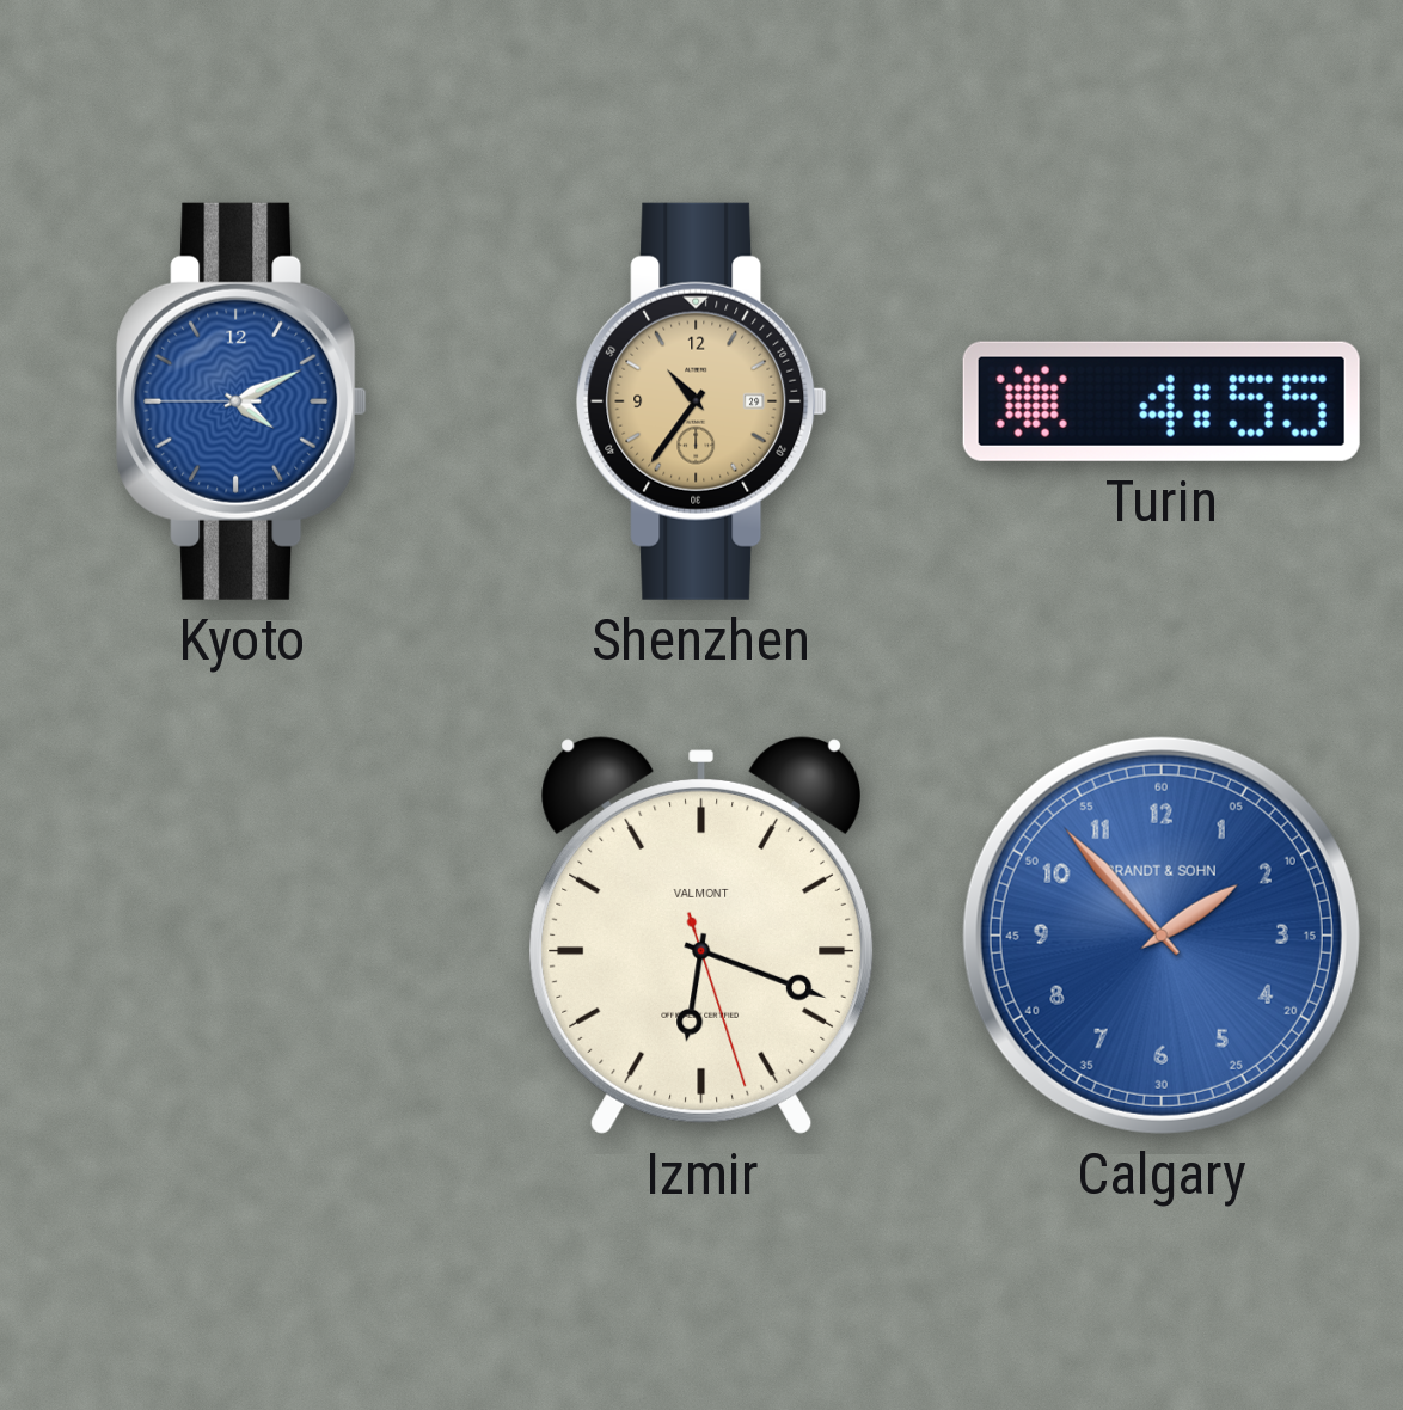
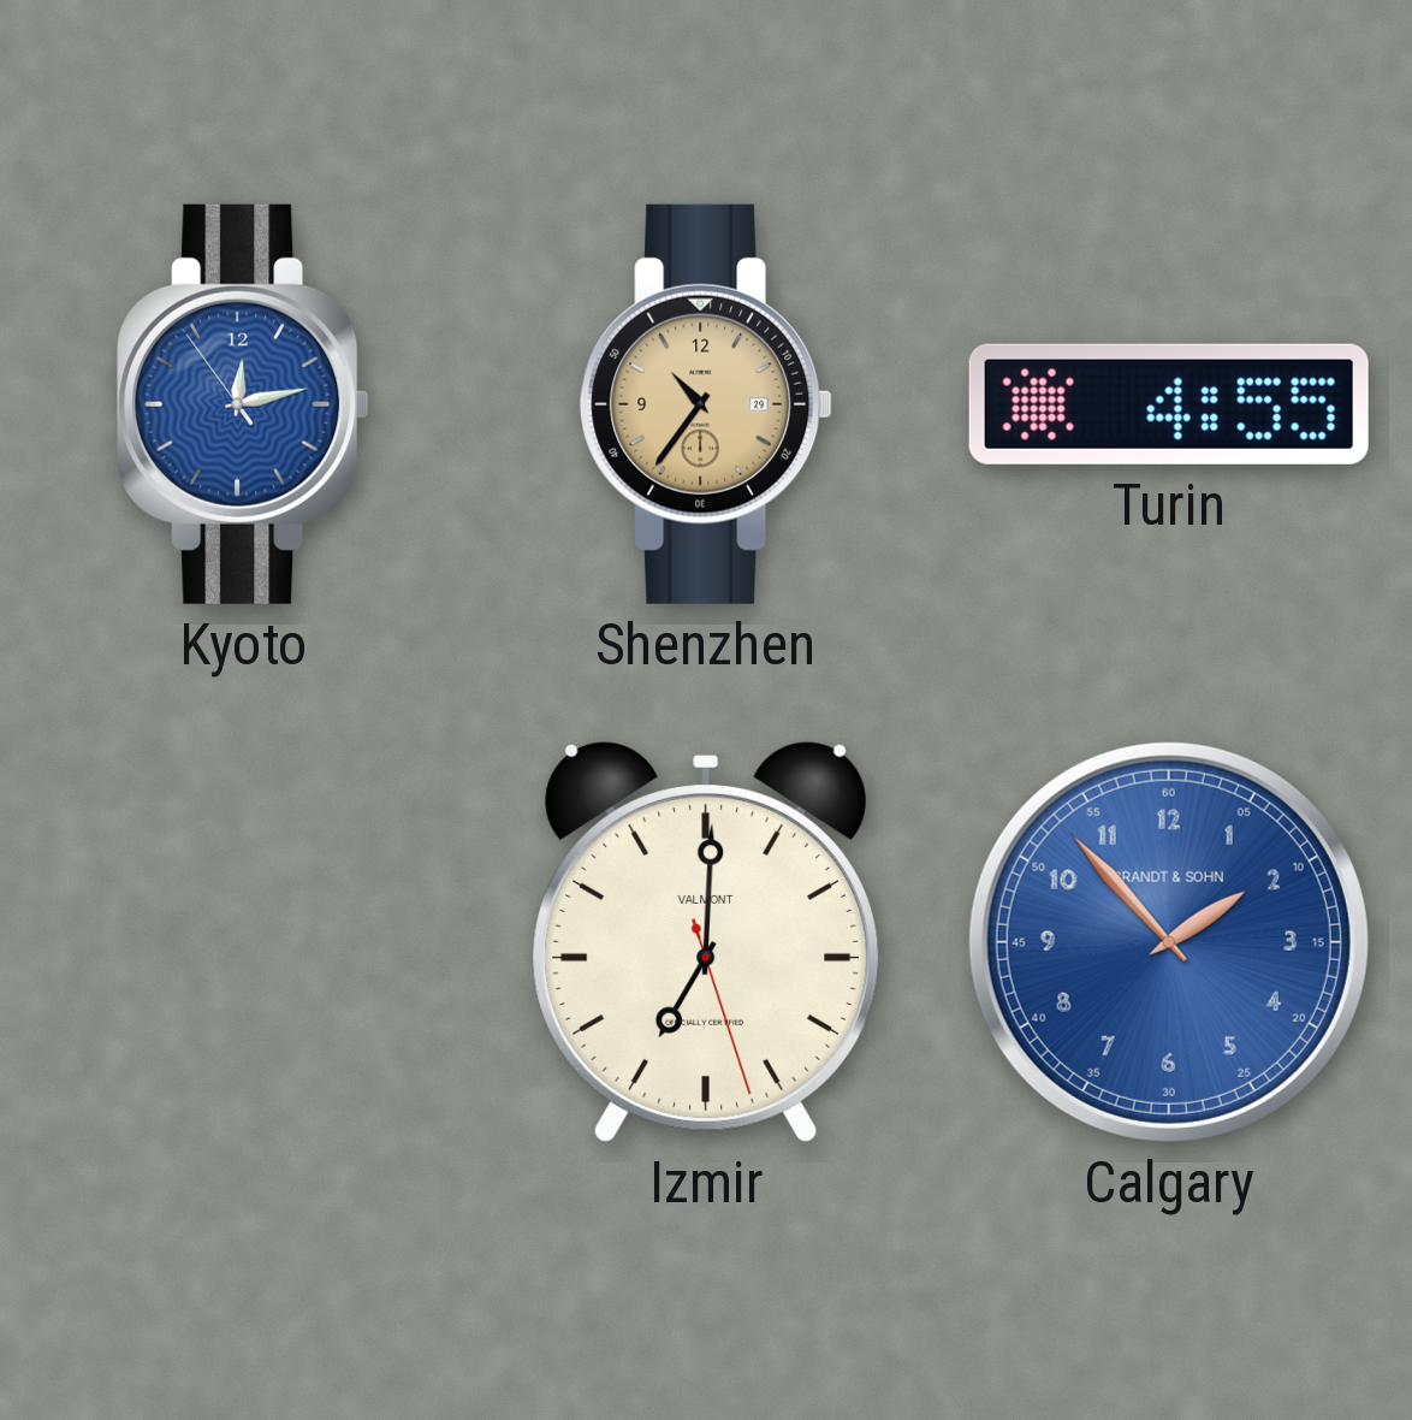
Kyoto: 4:10 -> 12:12 (243, 404)
Izmir: 6:18 -> 7:00 (705, 942)
